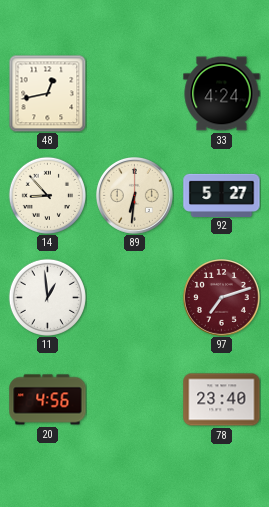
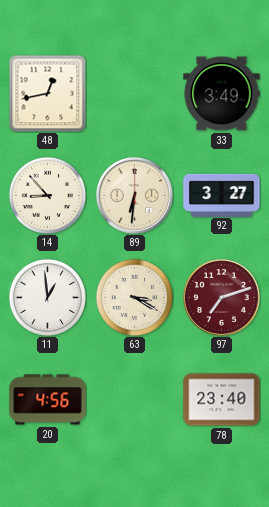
33: 4:24 -> 3:49 (222, 94)
92: 5:27 -> 3:27 (222, 195)
63: none -> 3:20 (134, 297)
